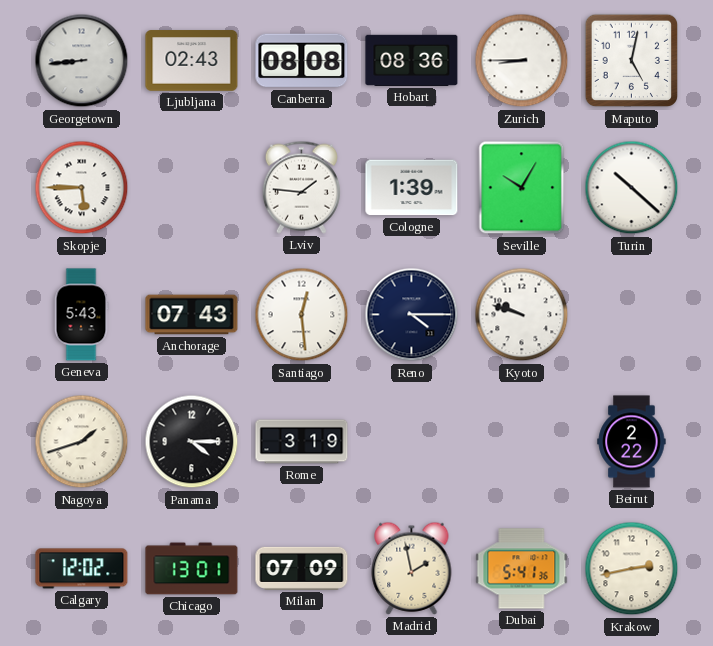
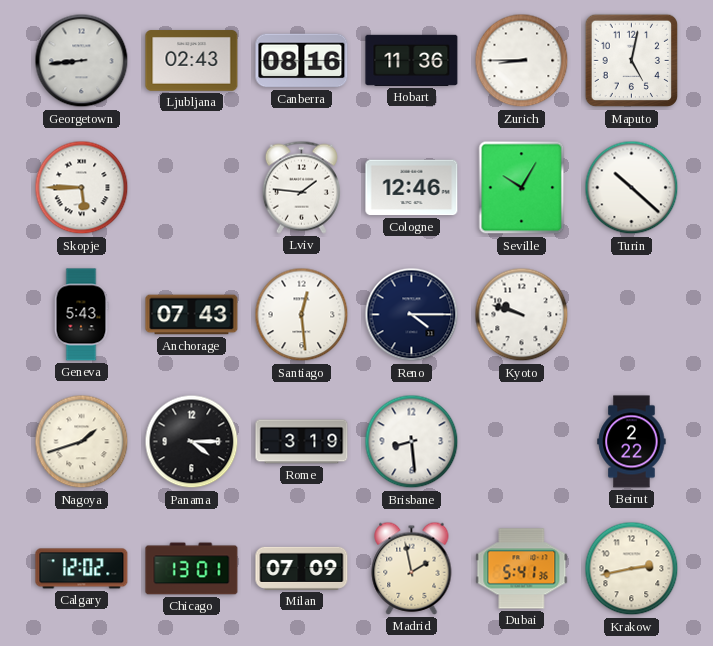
Canberra: 08:08 -> 08:16 (302, 61)
Hobart: 08:36 -> 11:36 (412, 60)
Cologne: 1:39 -> 12:46 (412, 188)
Brisbane: none -> 8:29 (412, 442)
